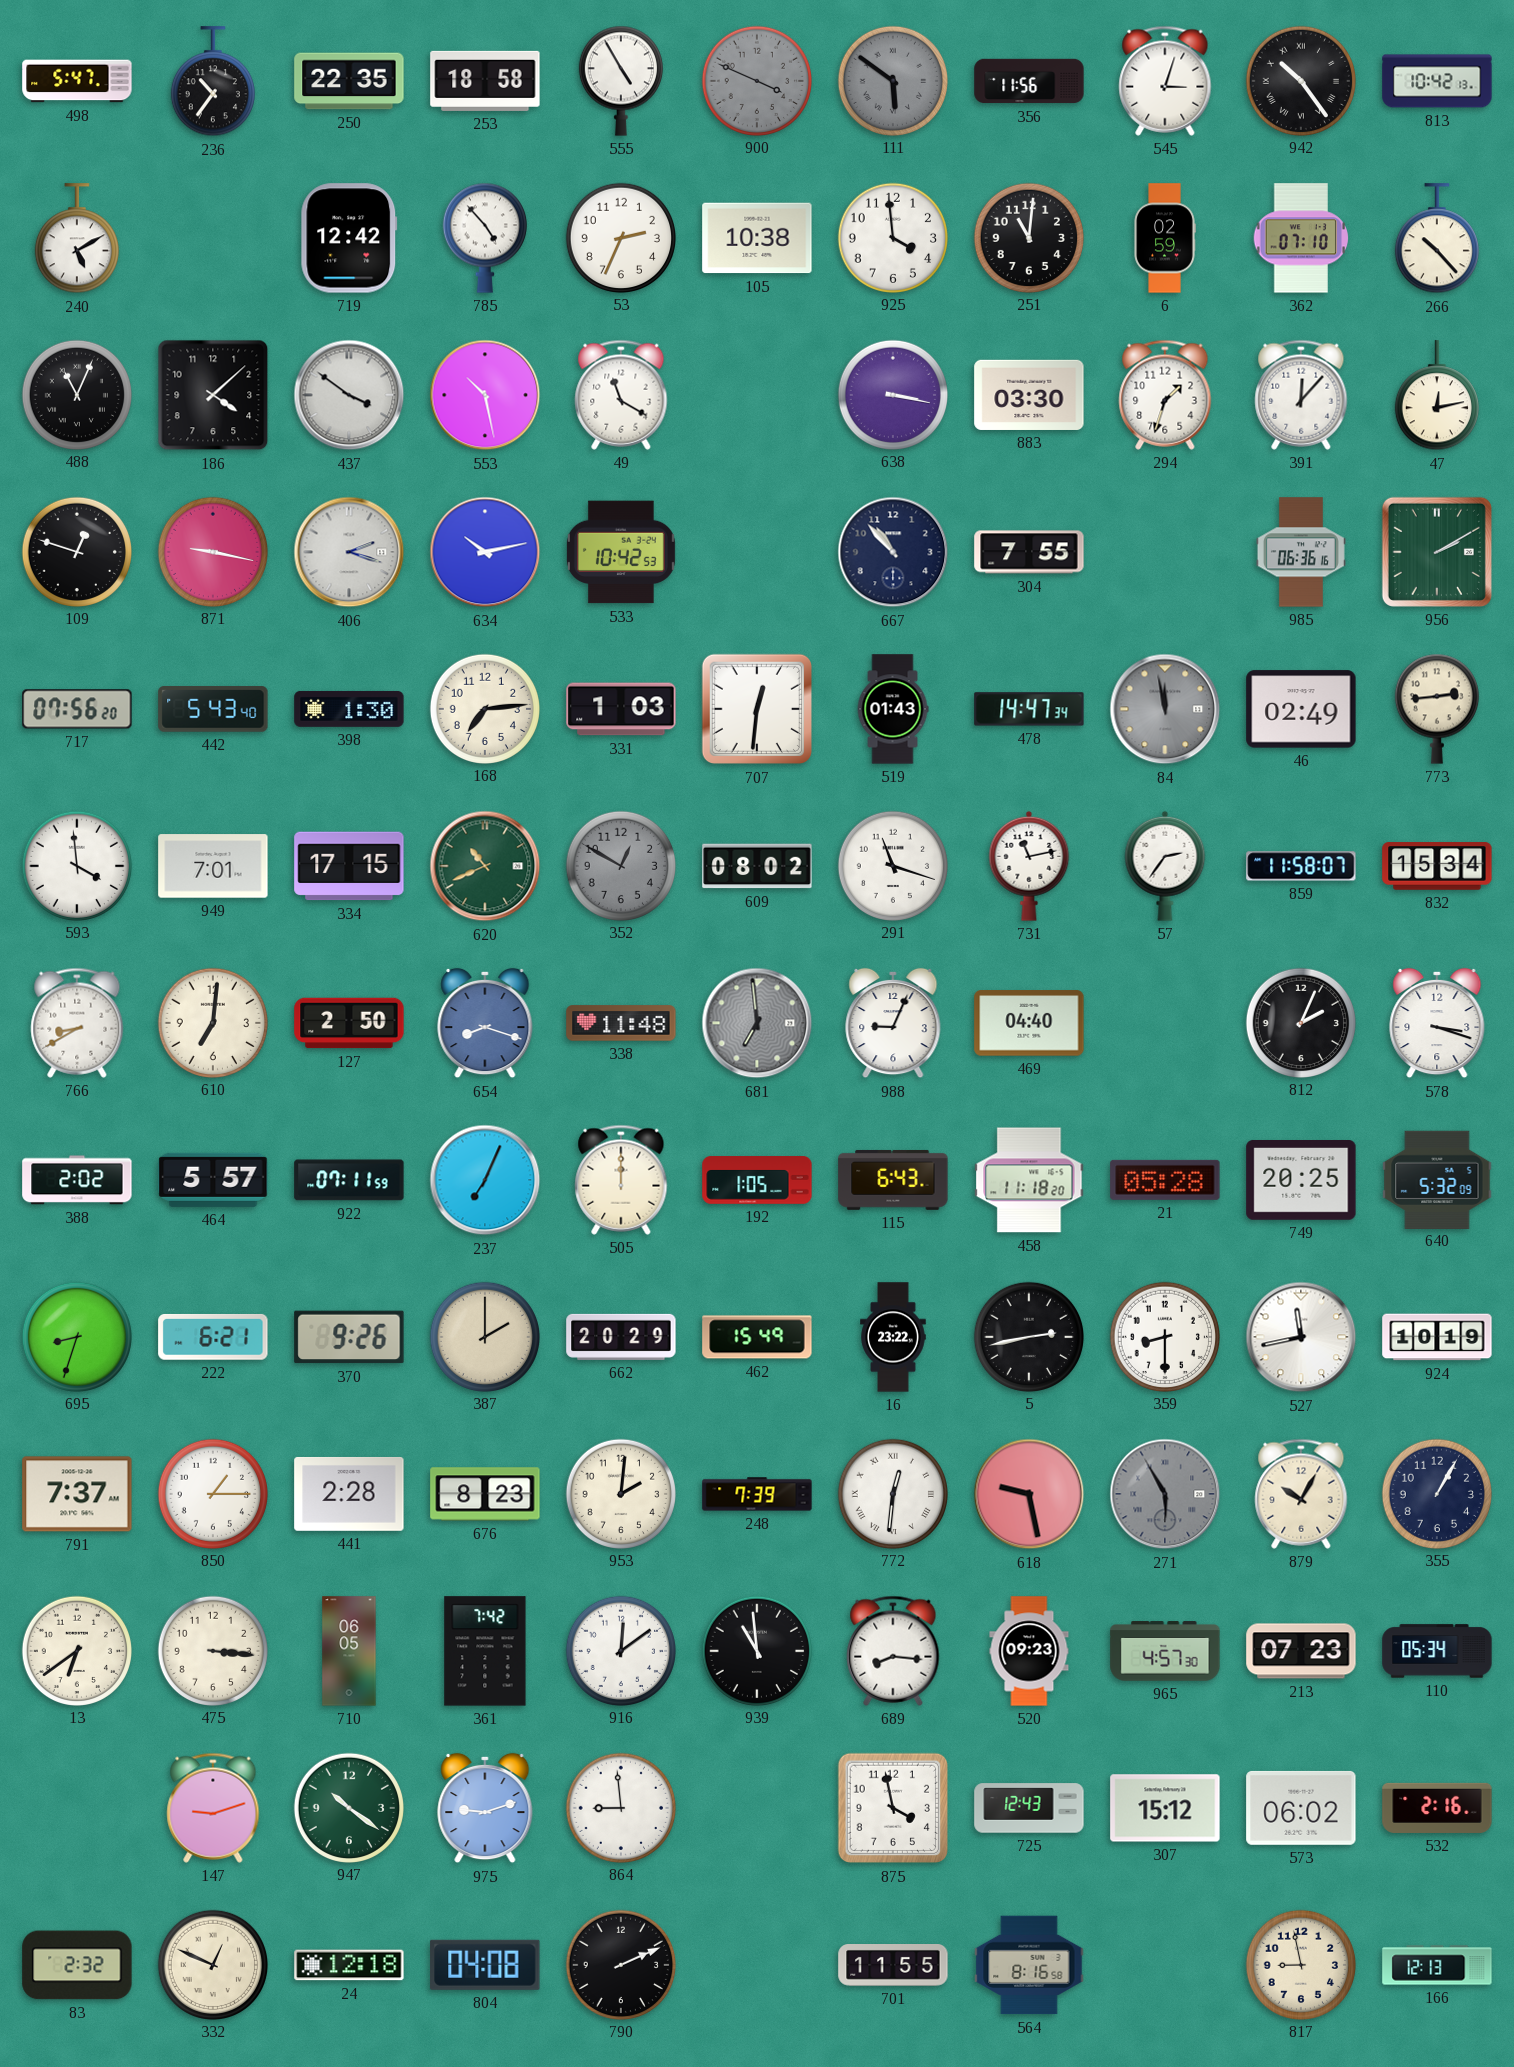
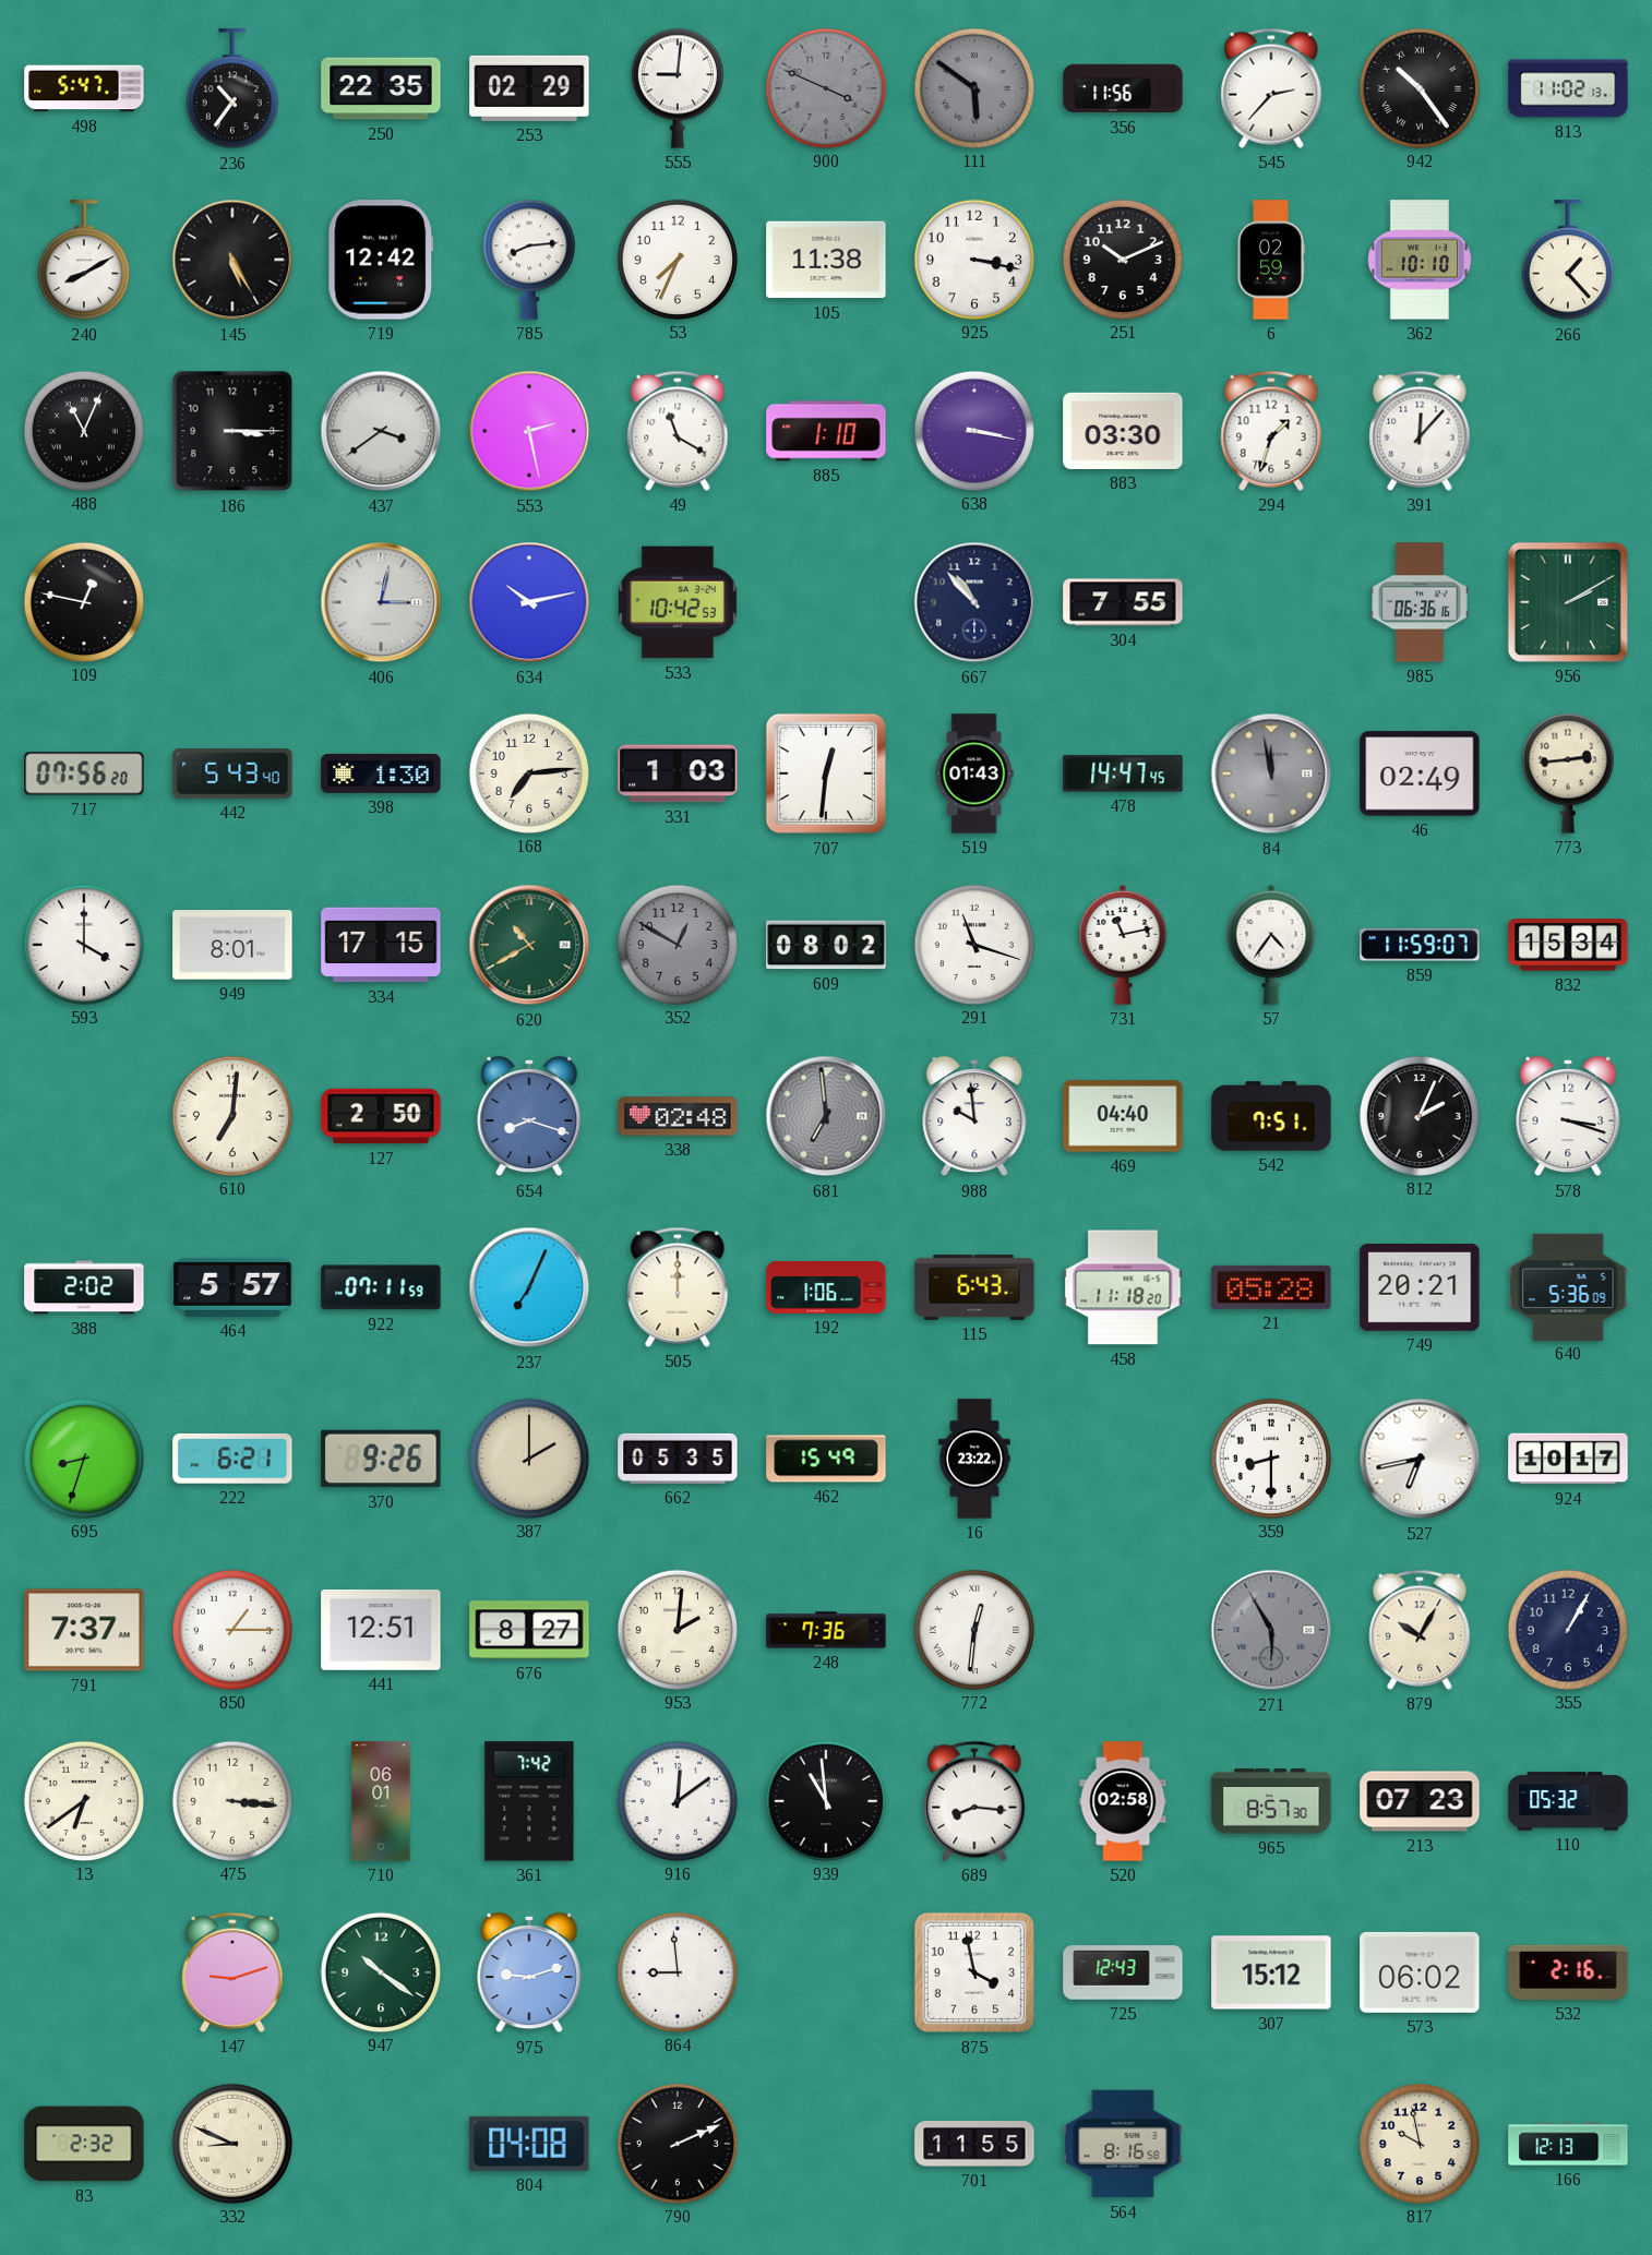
253: 18:58 -> 02:29 (529, 88)
555: 4:55 -> 9:01 (678, 88)
545: 3:03 -> 2:37 (1271, 88)
813: 10:42 -> 11:02 (1568, 88)
240: 5:10 -> 8:10 (84, 261)
145: none -> 5:25 (232, 260)
785: 4:53 -> 8:14 (529, 260)
53: 2:34 -> 7:34 (677, 259)
105: 10:38 -> 11:38 (826, 260)
925: 3:59 -> 3:17 (973, 259)
251: 11:01 -> 10:11 (1122, 259)
362: 07:10 -> 10:10 (1420, 260)
266: 10:23 -> 1:23 (1568, 261)
186: 4:08 -> 3:15 (232, 431)
437: 3:51 -> 3:39 (381, 431)
553: 10:28 -> 2:28 (529, 431)
885: none -> 1:10 (826, 431)
47: 12:13 -> none (1437, 396)
109: 12:48 -> 12:47 (83, 601)
871: 9:17 -> none (212, 551)
406: 2:18 -> 3:02 (381, 602)
478: 14:47:34 -> 14:47:45 (1123, 773)
593: 3:59 -> 4:00 (83, 944)
949: 7:01 -> 8:01 (232, 945)
620: 10:41 -> 10:40 (529, 945)
57: 2:36 -> 4:36 (1271, 945)
859: 11:58 -> 11:59 (1420, 945)
766: 8:40 -> none (77, 1023)
338: 11:48 -> 02:48 (678, 1116)
988: 9:04 -> 9:59 (974, 1116)
542: none -> 7:51 (1271, 1116)
192: 1:05 -> 1:06 (826, 1287)
749: 20:25 -> 20:21 (1420, 1288)
640: 5:32 -> 5:36 (1568, 1286)
662: 20:29 -> 05:35 (678, 1459)
5: 2:43 -> none (1028, 1336)
527: 11:43 -> 6:43 (1420, 1459)
924: 10:19 -> 10:17 (1568, 1459)
441: 2:28 -> 12:51 (381, 1630)
676: 8:23 -> 8:27 (529, 1630)
248: 7:39 -> 7:36 (826, 1630)
618: 9:28 -> none (1029, 1494)
710: 06:05 -> 06:01 (381, 1801)
520: 09:23 -> 02:58 (1123, 1801)
965: 4:57 -> 8:57 (1271, 1801)
110: 05:34 -> 05:32 (1568, 1801)
332: 12:49 -> 8:49 (231, 2143)
24: 12:18 -> none (349, 1965)
817: 8:58 -> 9:58 (1418, 2143)
